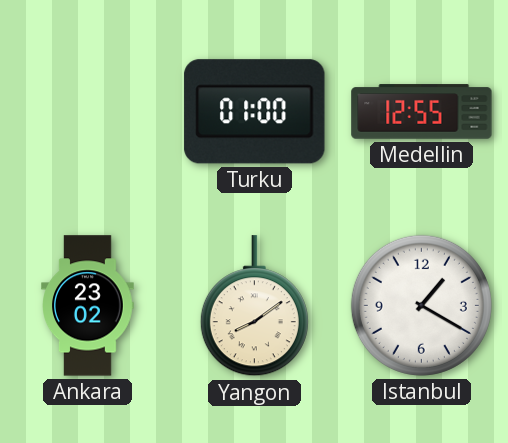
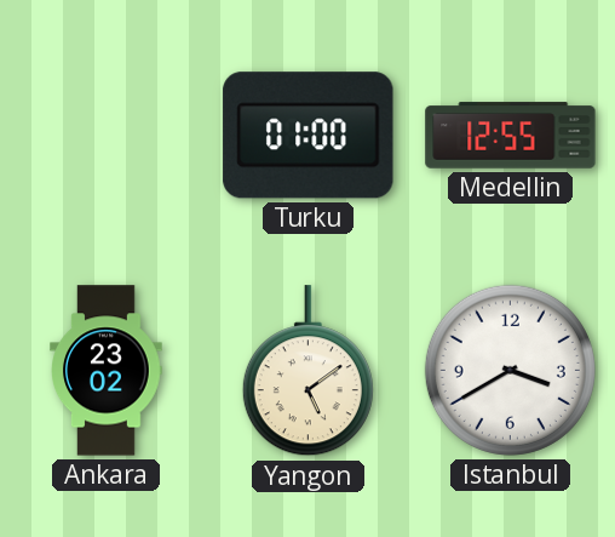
Yangon: 8:09 -> 5:09 (307, 371)
Istanbul: 1:20 -> 3:40 (510, 370)
